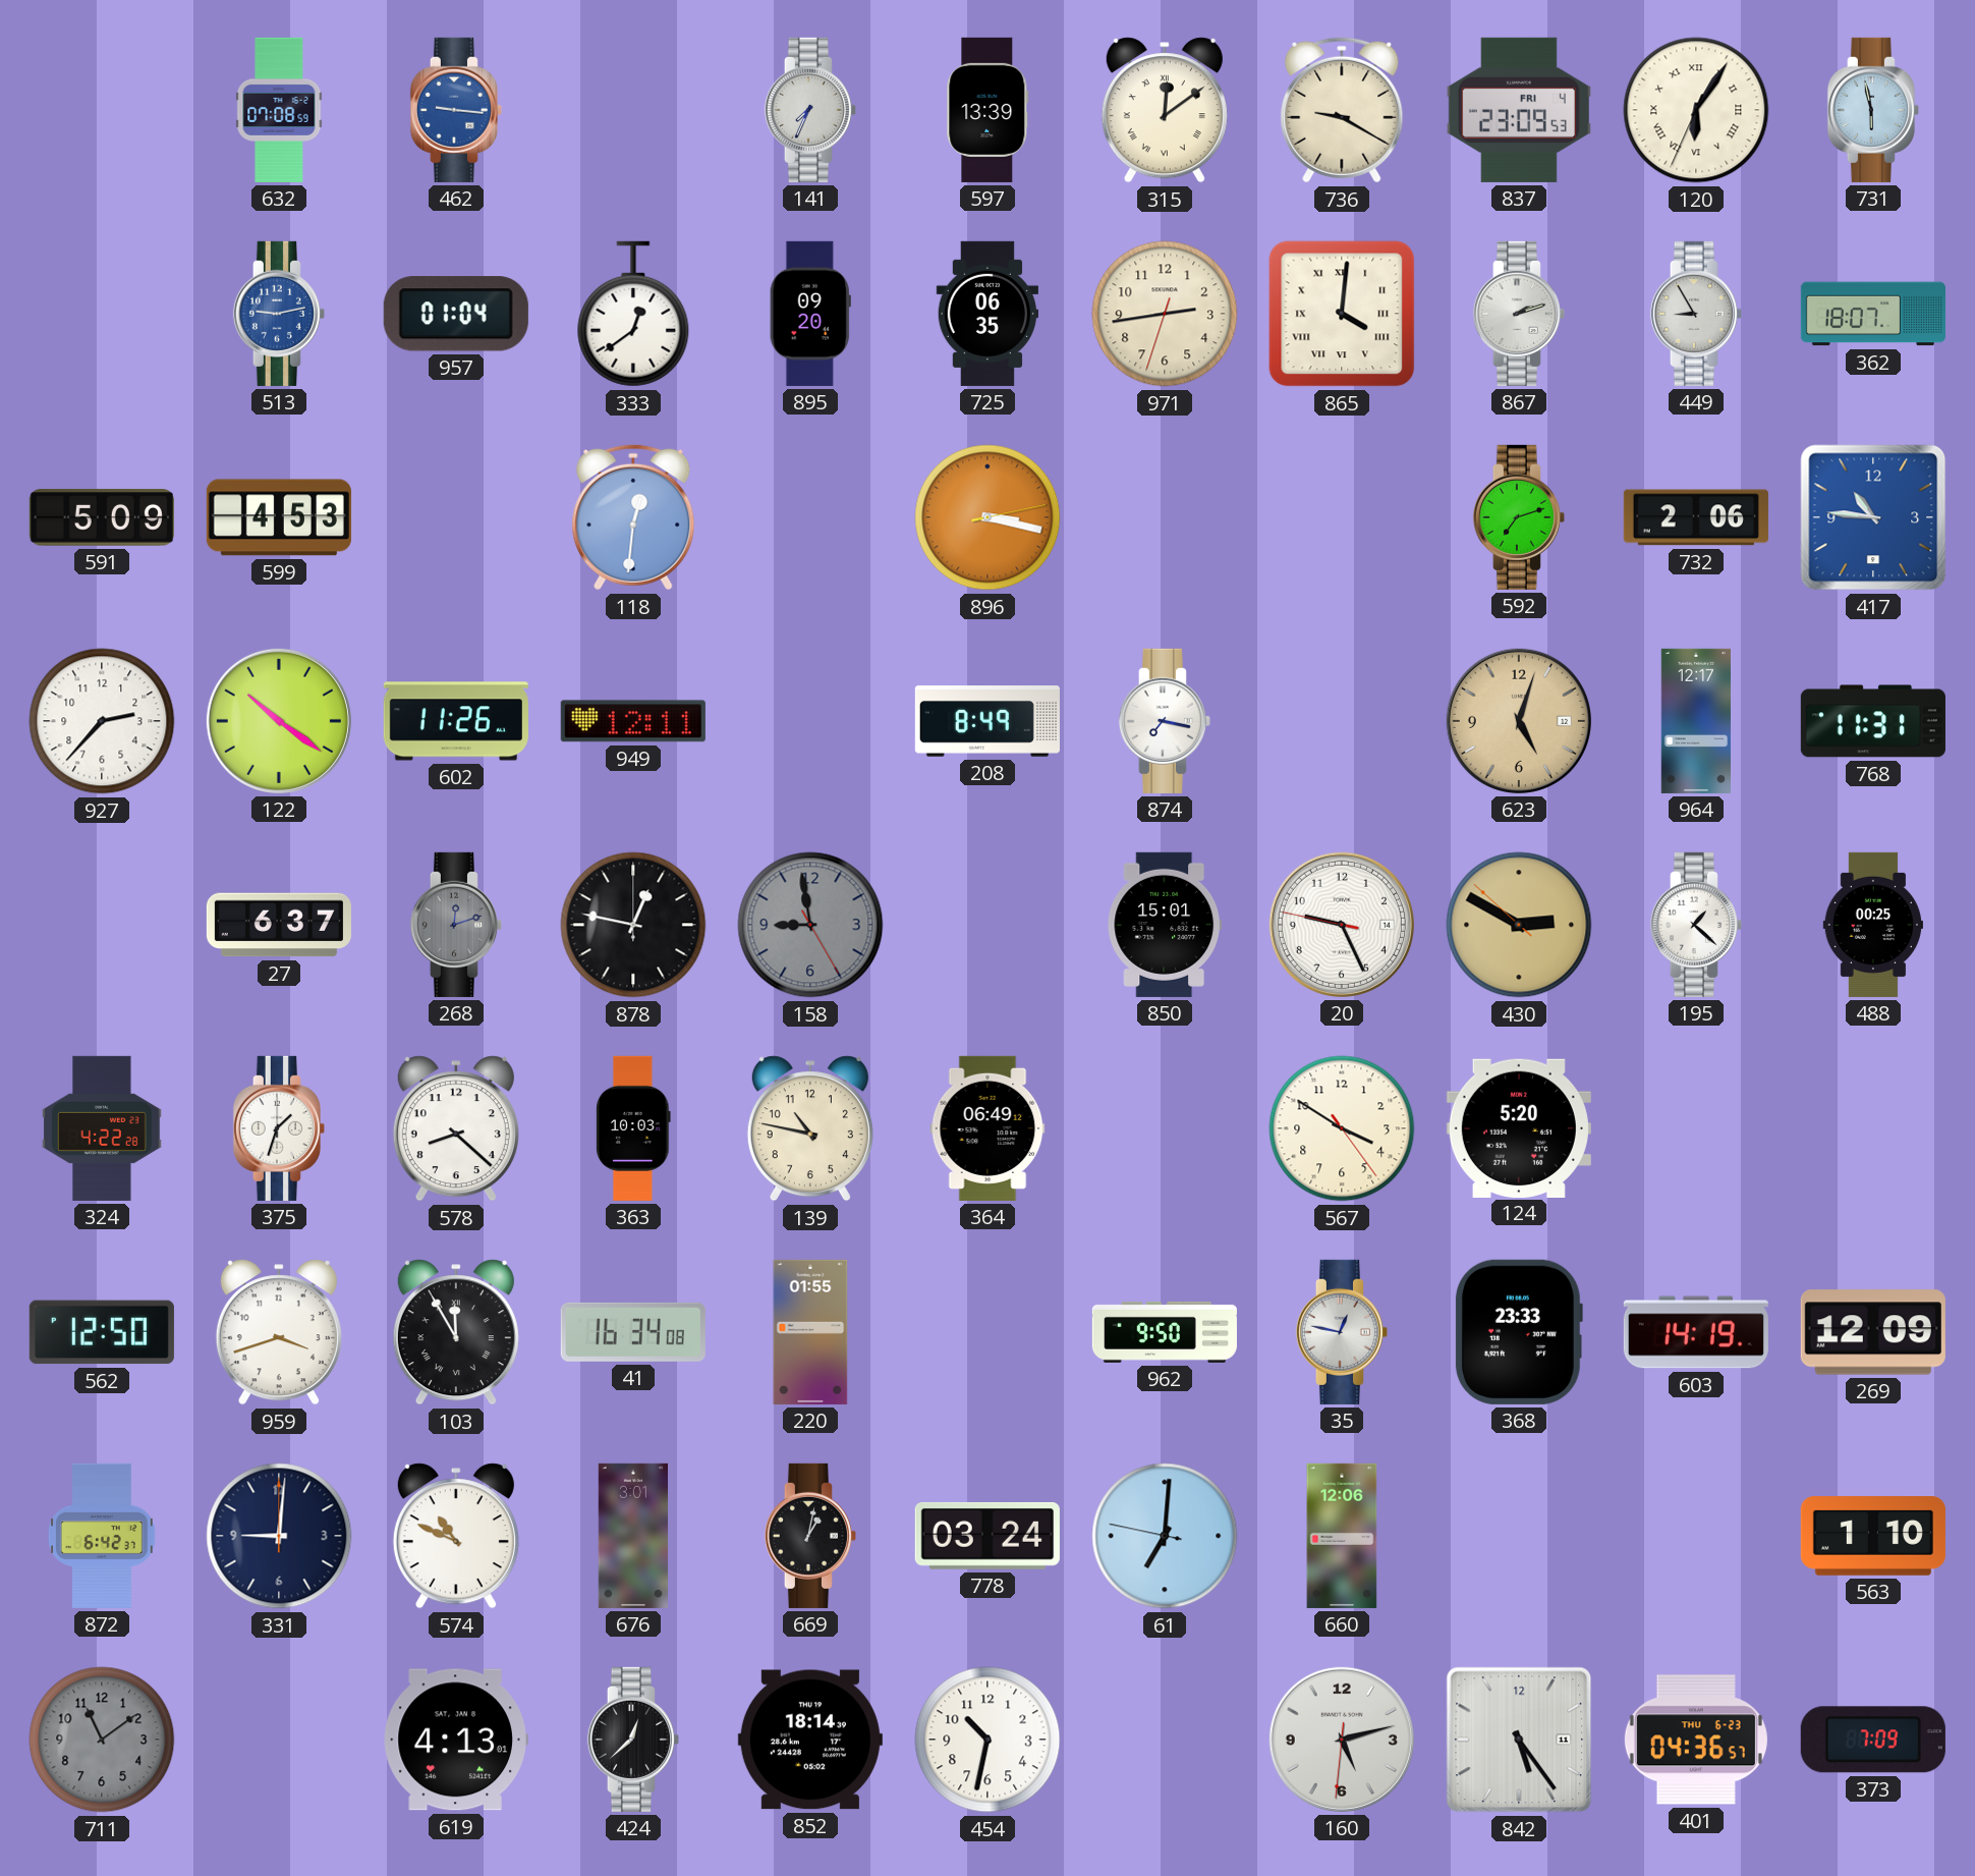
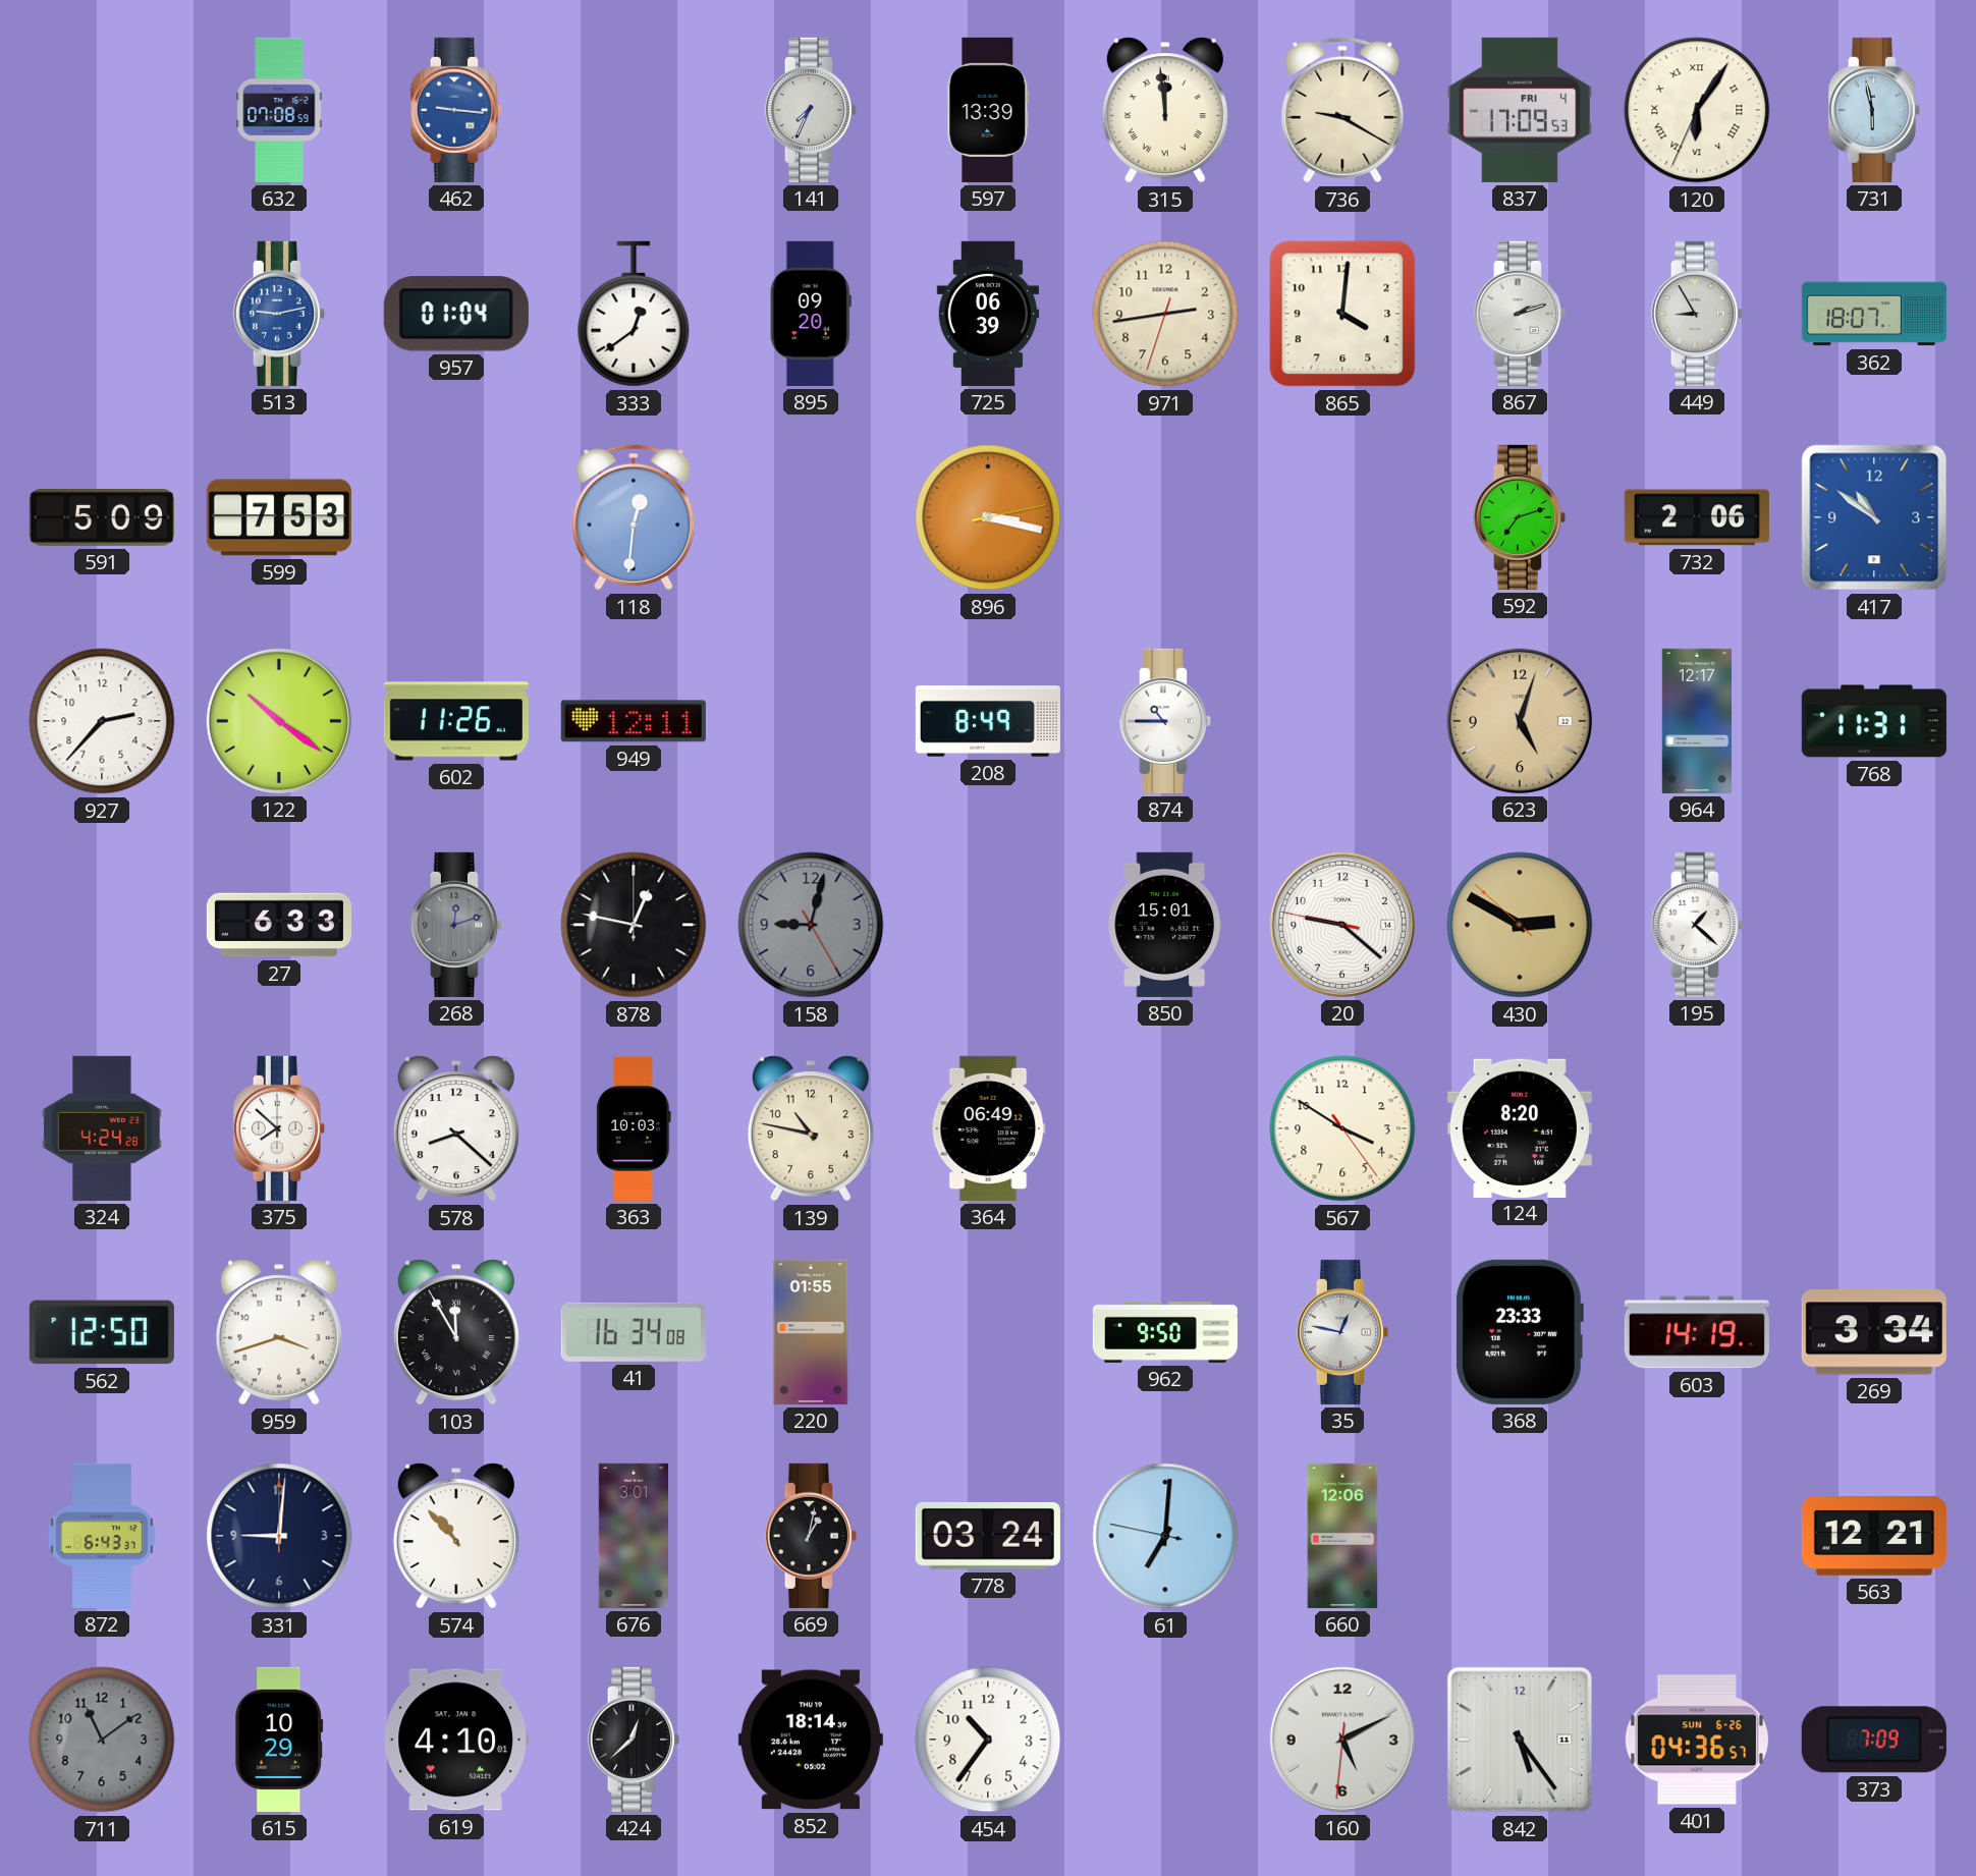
315: 12:09 -> 11:59 (1165, 110)
837: 23:09 -> 17:09 (1520, 110)
725: 06:35 -> 06:39 (987, 314)
865 numerals: Roman -> Arabic (1342, 314)
599: 4:53 -> 7:53 (279, 517)
417: 10:46 -> 10:51 (1874, 517)
874: 7:17 -> 10:45 (1165, 721)
27: 6:37 -> 6:33 (279, 925)
158: 8:58 -> 9:02 (811, 925)
20: 9:25 -> 9:21 (1342, 925)
488: 00:25 -> none (1872, 925)
324: 4:22 -> 4:24 (102, 1128)
375: 1:33 -> 7:52 (279, 1128)
124: 5:20 -> 8:20 (1520, 1127)
269: 12:09 -> 3:34 (1874, 1332)
872: 6:42 -> 6:43 (102, 1536)
574: 10:49 -> 10:53 (456, 1536)
563: 1:10 -> 12:21 (1874, 1537)
615: none -> 10:29 (279, 1740)
619: 4:13 -> 4:10 (456, 1740)
454: 10:32 -> 10:36 (988, 1740)
160: 5:12 -> 5:10 (1342, 1740)
401 date: THU 6-23 -> SUN 6-26 (1697, 1740)
